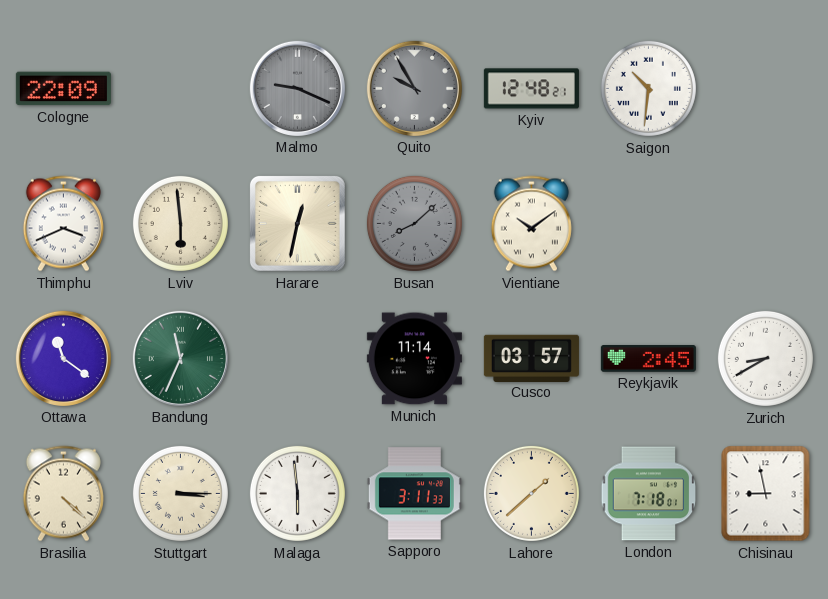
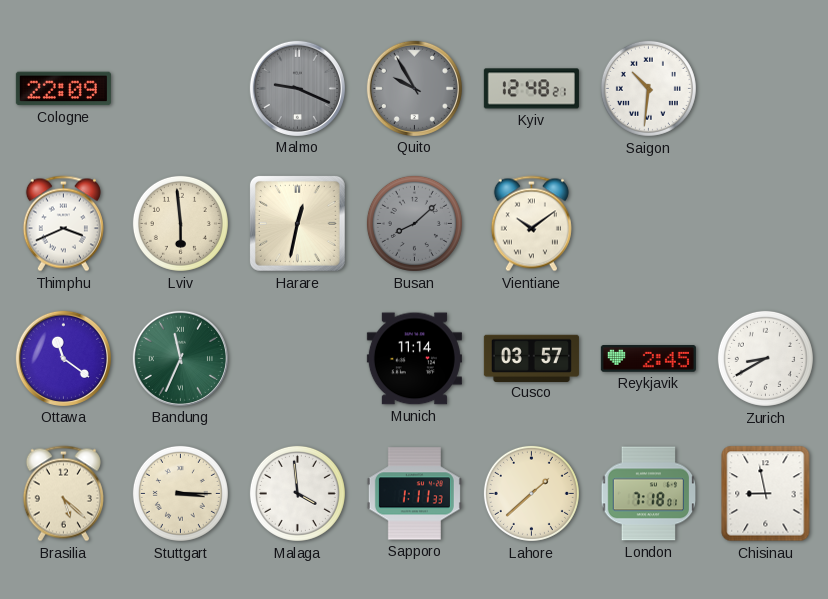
Brasilia: 4:22 -> 5:22 (63, 494)
Malaga: 5:59 -> 3:59 (297, 493)
Sapporo: 3:11 -> 1:11 (414, 494)
